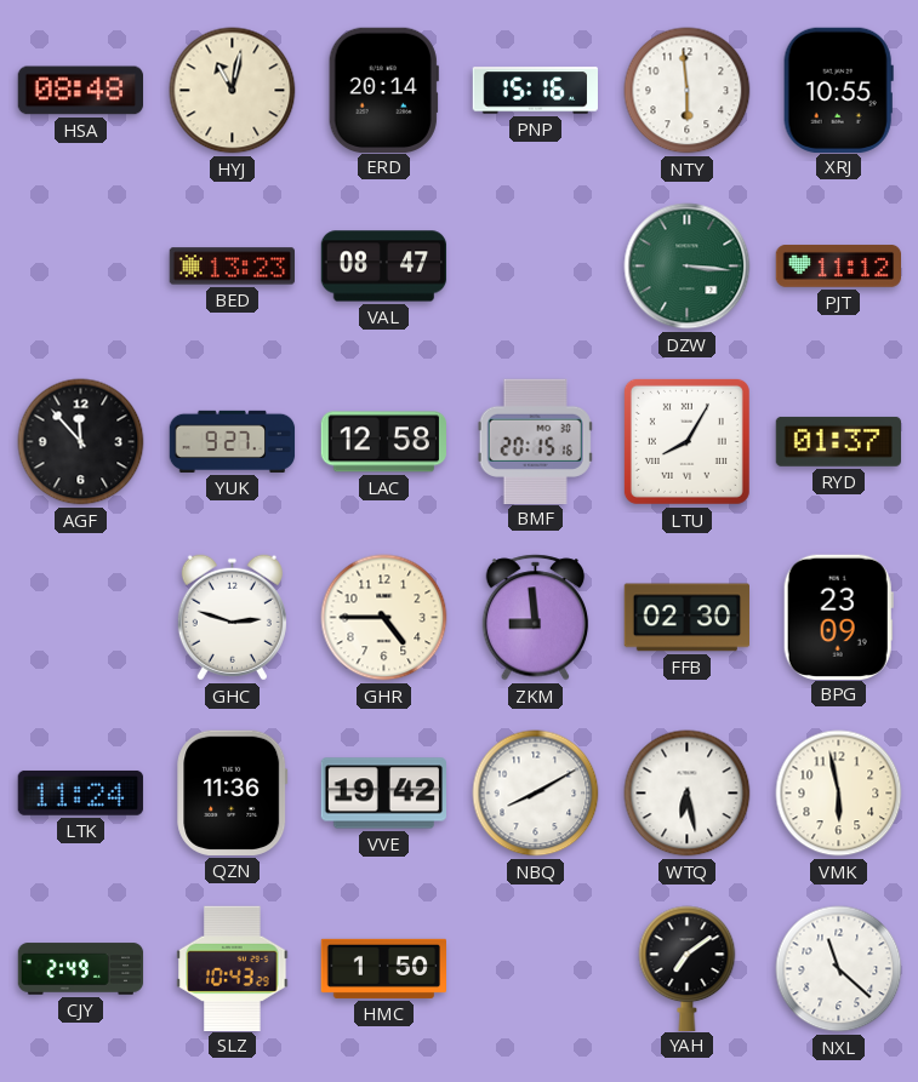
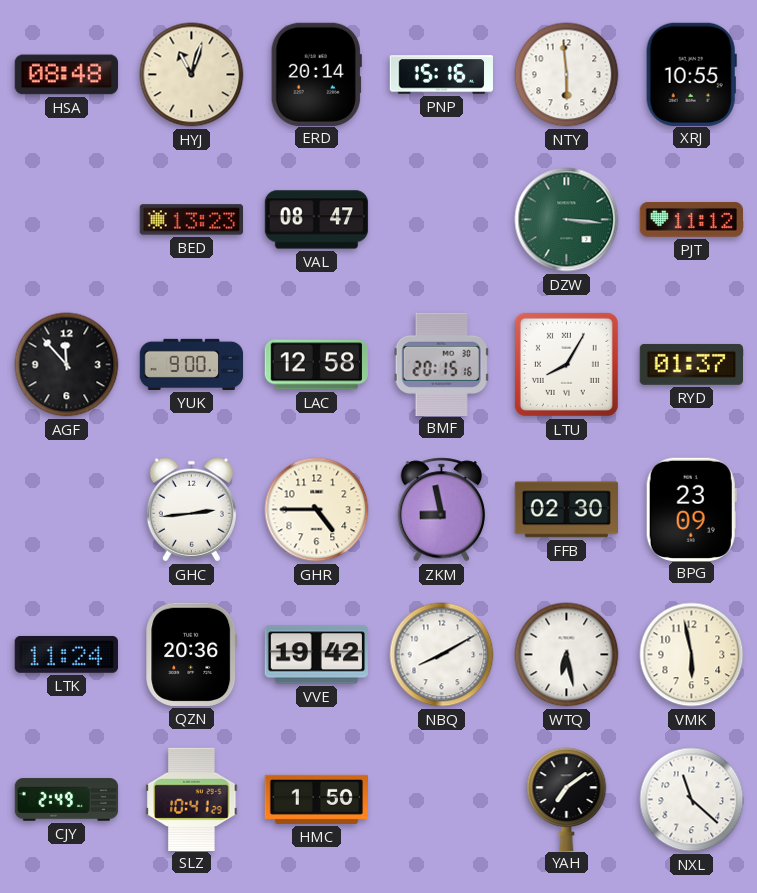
HYJ: 11:02 -> 11:03 (192, 75)
YUK: 9:27 -> 9:00 (192, 364)
GHC: 2:48 -> 2:44 (191, 510)
ZKM: 8:59 -> 8:58 (442, 510)
QZN: 11:36 -> 20:36 (192, 654)
SLZ: 10:43 -> 10:41 (192, 799)
